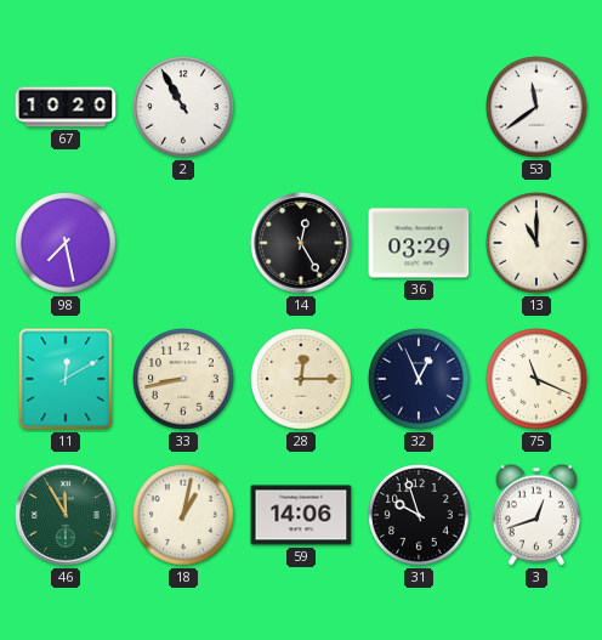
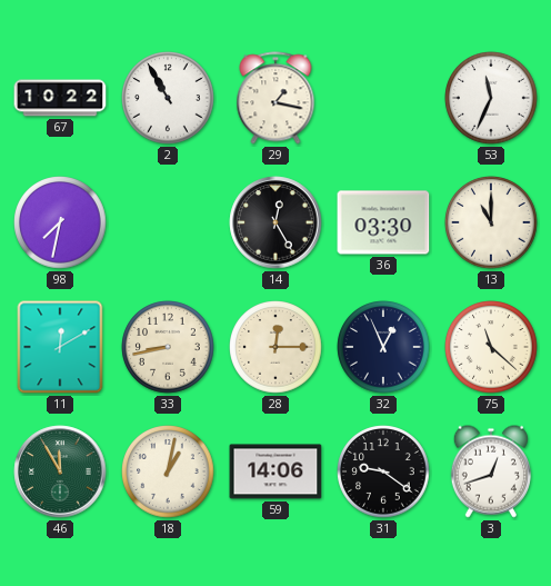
67: 10:20 -> 10:22 (60, 98)
29: none -> 1:17 (275, 98)
53: 11:39 -> 11:34 (491, 98)
98: 7:28 -> 7:32 (60, 222)
36: 03:29 -> 03:30 (383, 222)
75: 11:19 -> 11:22 (491, 347)
31: 9:57 -> 9:21 (383, 471)
